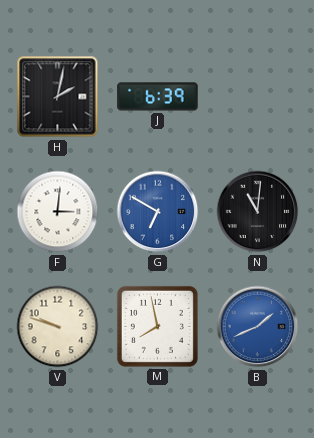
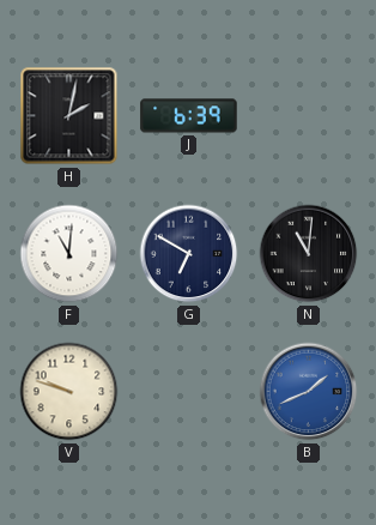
F: 3:01 -> 11:01 (69, 254)
G dial: blue -> navy (189, 254)
M: 7:58 -> none (157, 326)
